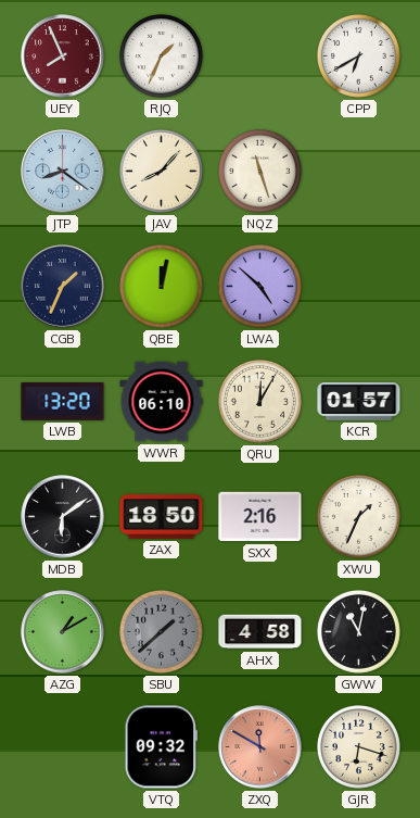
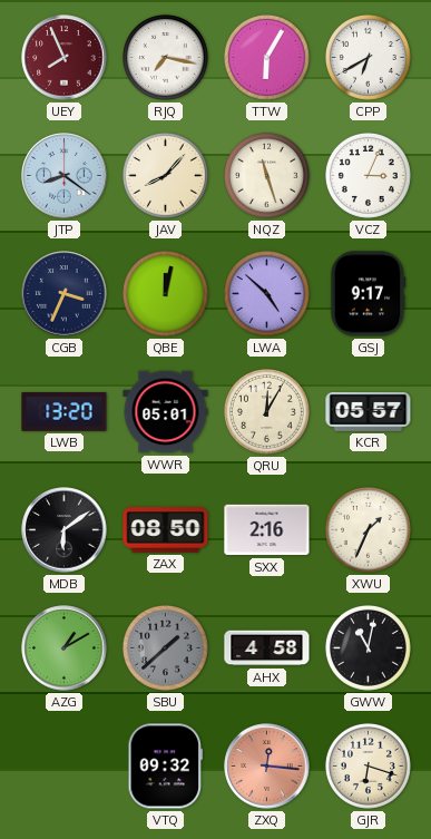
RJQ: 1:34 -> 7:17 (165, 57)
TTW: none -> 6:05 (266, 57)
VCZ: none -> 3:04 (368, 175)
CGB: 1:34 -> 3:34 (65, 294)
GSJ: none -> 9:17 (369, 294)
WWR: 06:10 -> 05:01 (166, 412)
KCR: 01:57 -> 05:57 (369, 411)
ZAX: 18:50 -> 08:50 (166, 530)
ZXQ: 11:50 -> 12:16 (267, 767)
